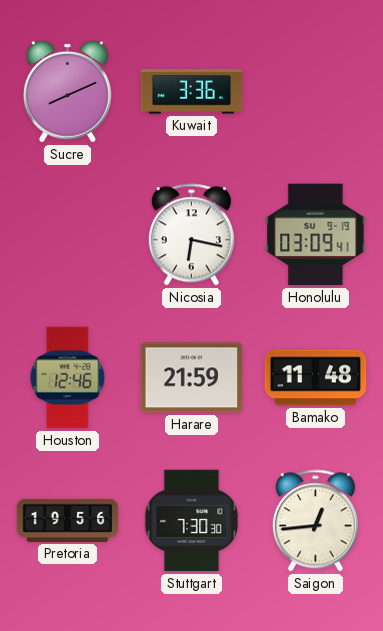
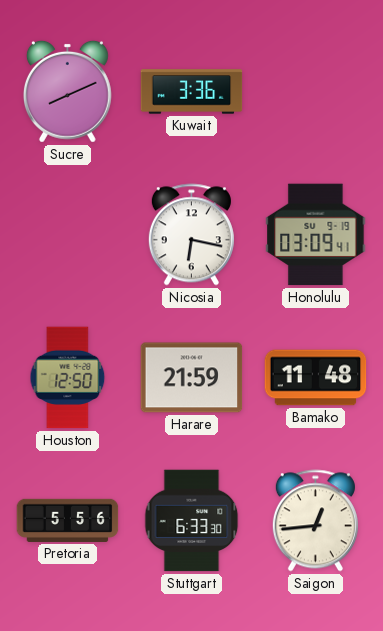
Houston: 12:46 -> 12:50 (68, 378)
Pretoria: 19:56 -> 5:56 (68, 520)
Stuttgart: 7:30 -> 6:33 (192, 521)
